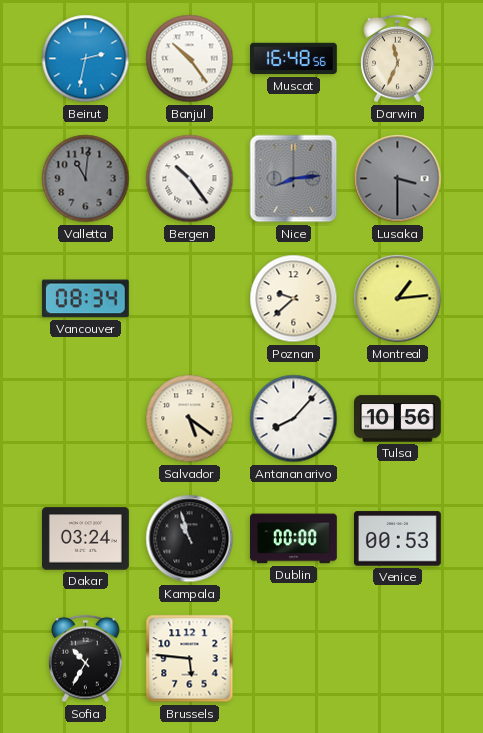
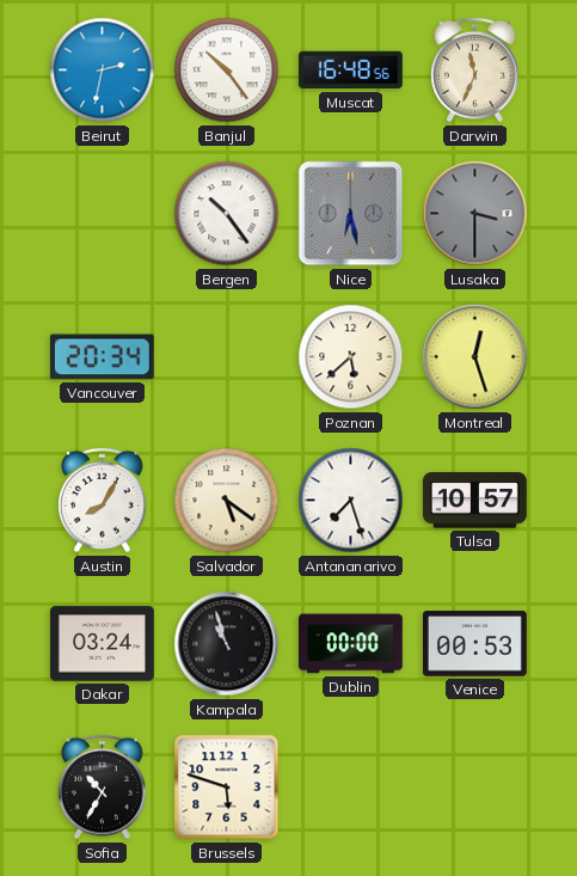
Valletta: 11:01 -> none (86, 179)
Nice: 8:14 -> 6:28 (351, 214)
Vancouver: 08:34 -> 20:34 (102, 357)
Poznan: 9:38 -> 5:38 (351, 357)
Montreal: 1:14 -> 12:27 (475, 357)
Austin: none -> 8:05 (103, 501)
Antananarivo: 8:07 -> 7:27 (351, 501)
Tulsa: 10:56 -> 10:57 (475, 501)
Brussels: 5:46 -> 5:48 (227, 788)
